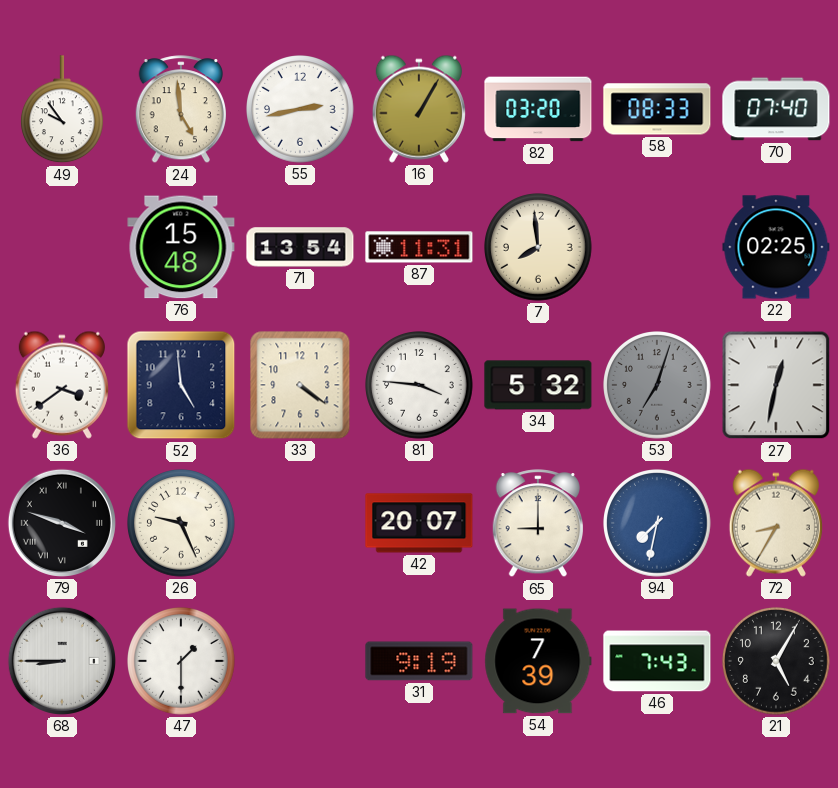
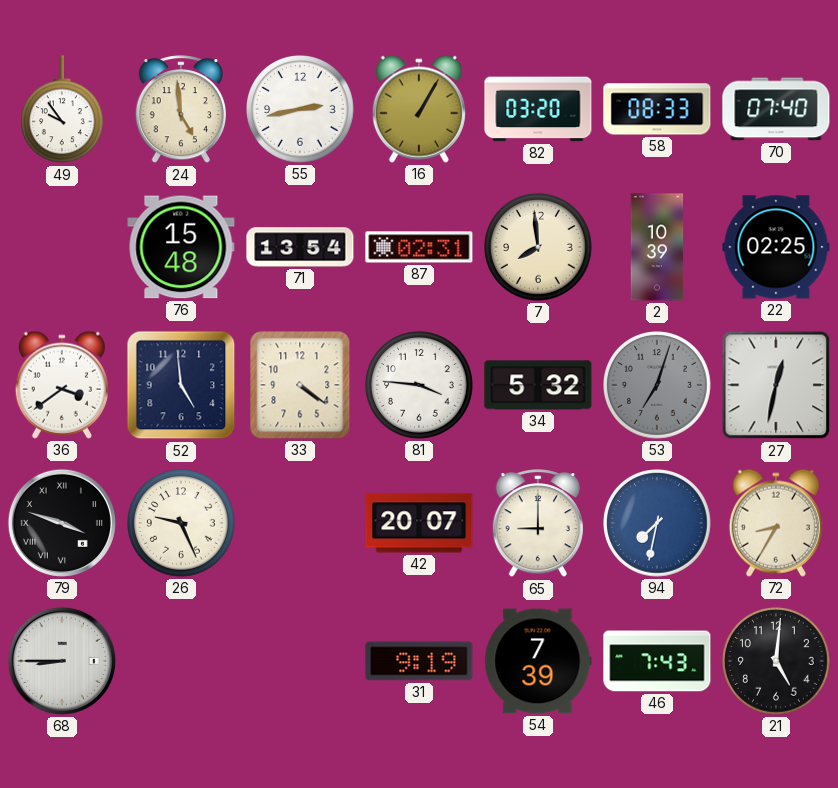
87: 11:31 -> 02:31 (419, 247)
2: none -> 10:39 (657, 247)
47: 1:30 -> none (182, 662)
21: 5:05 -> 5:01 (777, 662)
